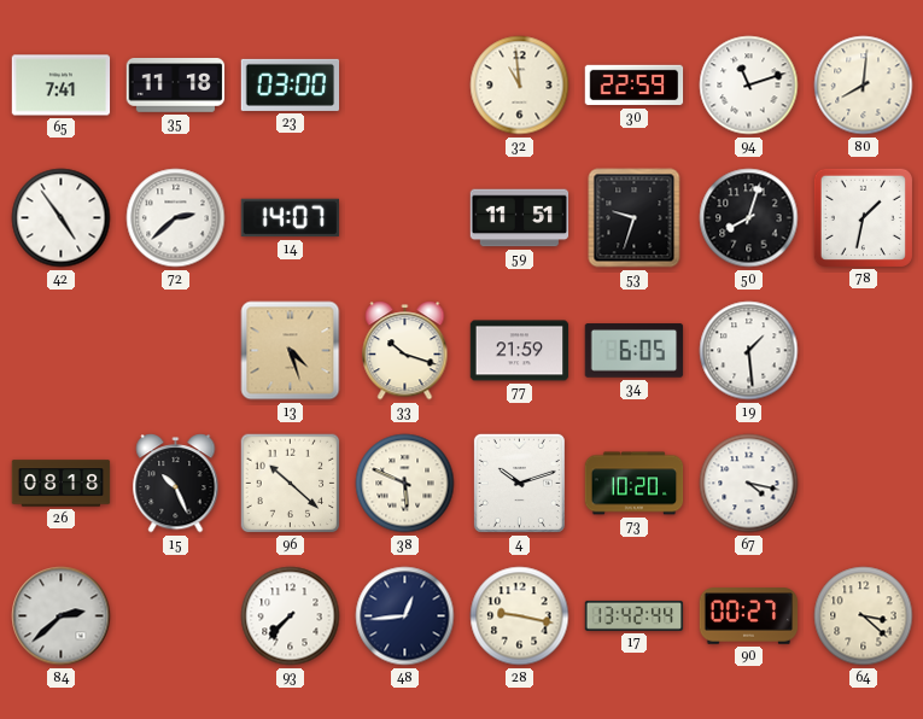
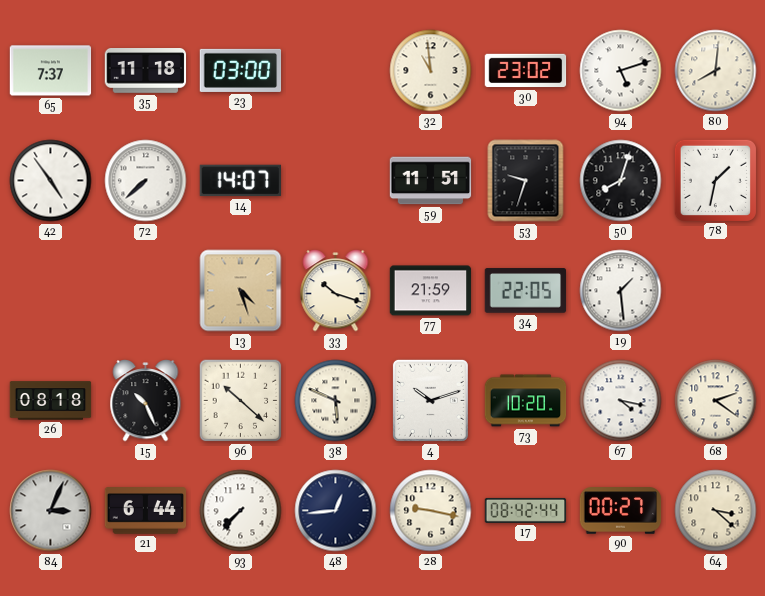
65: 7:41 -> 7:37 (51, 71)
30: 22:59 -> 23:02 (526, 71)
94: 11:12 -> 5:12 (621, 71)
72: 2:38 -> 7:38 (146, 181)
34: 6:05 -> 22:05 (526, 291)
68: none -> 2:21 (716, 401)
84: 2:38 -> 3:04 (51, 511)
21: none -> 6:44 (146, 511)
17: 13:42 -> 08:42 (526, 510)
